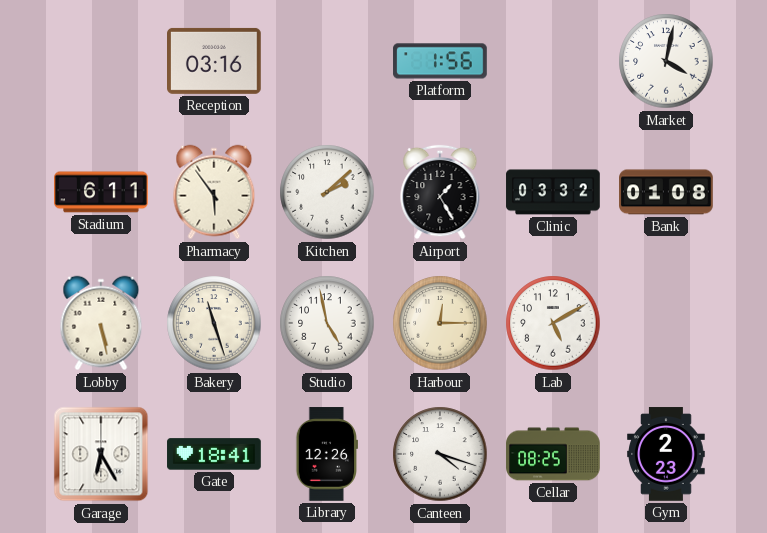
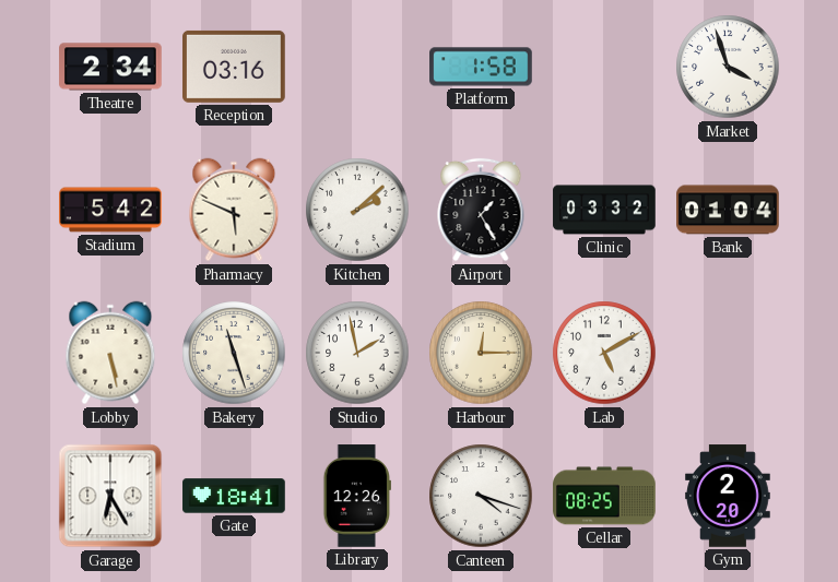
Theatre: none -> 2:34 (110, 67)
Platform: 1:56 -> 1:58 (481, 67)
Market: 4:02 -> 3:57 (728, 67)
Stadium: 6:11 -> 5:42 (110, 210)
Pharmacy: 5:54 -> 5:49 (234, 210)
Bank: 01:08 -> 01:04 (728, 210)
Studio: 4:58 -> 1:58 (357, 353)
Gym: 2:23 -> 2:20 (728, 496)
